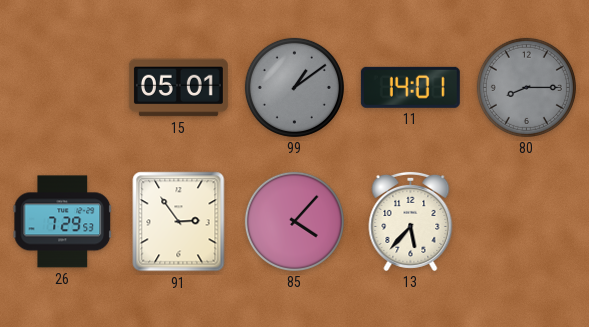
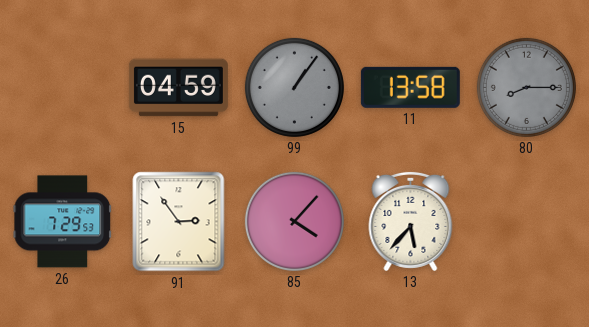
15: 05:01 -> 04:59 (178, 88)
99: 1:09 -> 1:06 (294, 87)
11: 14:01 -> 13:58 (410, 87)
